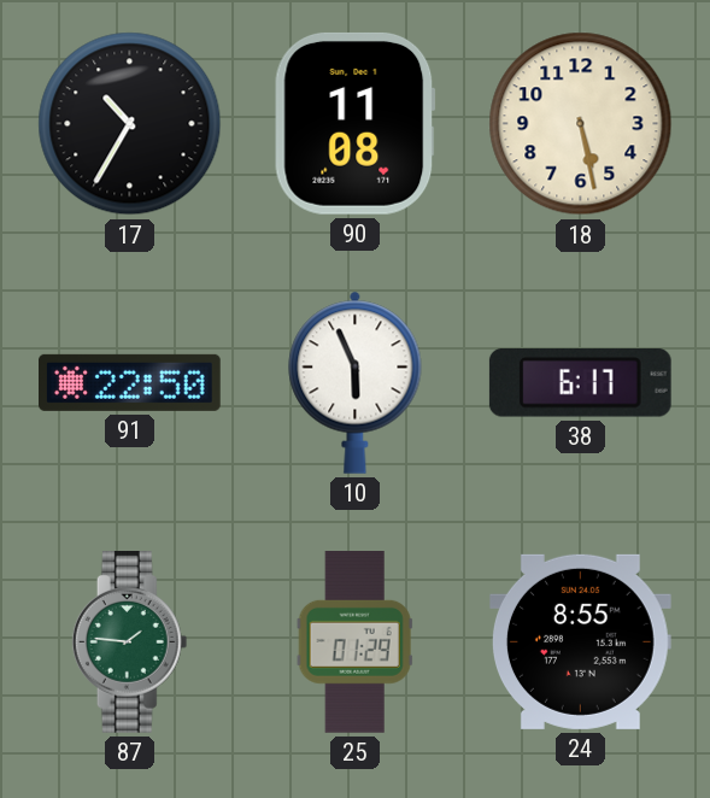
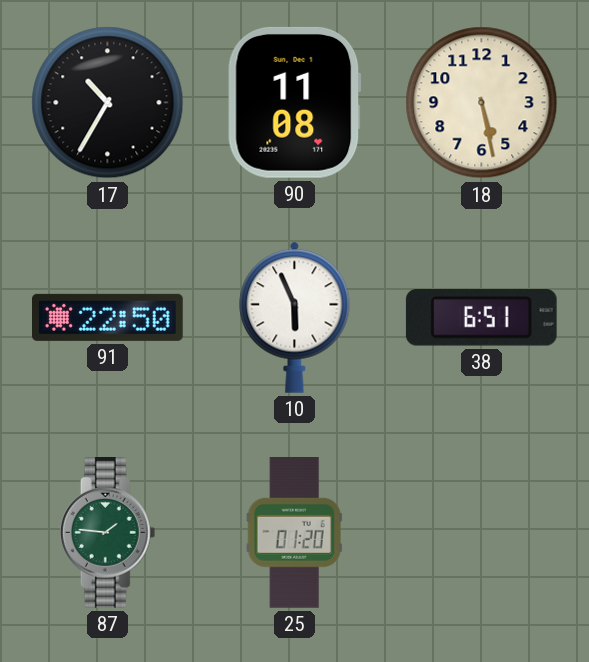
38: 6:17 -> 6:51 (481, 318)
25: 01:29 -> 01:20 (294, 533)
24: 8:55 -> none (580, 641)
